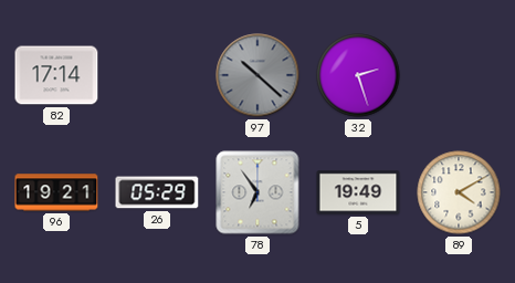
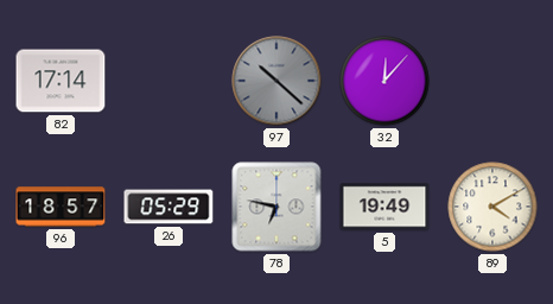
32: 2:27 -> 12:07 (384, 81)
96: 19:21 -> 18:57 (61, 207)
78: 6:54 -> 6:47 (276, 207)
